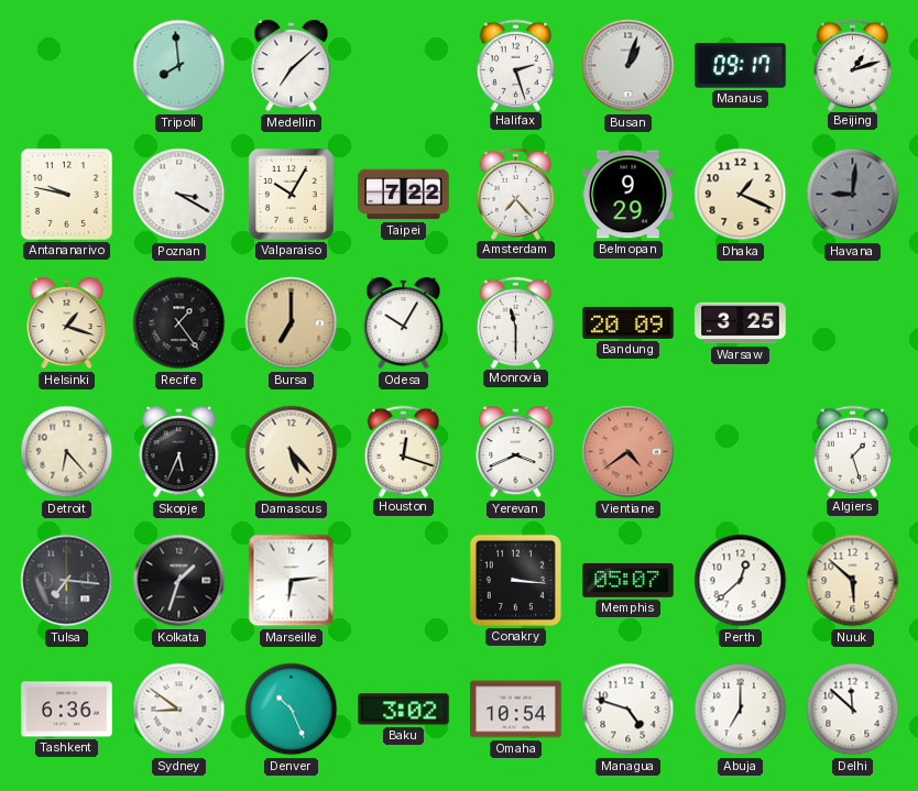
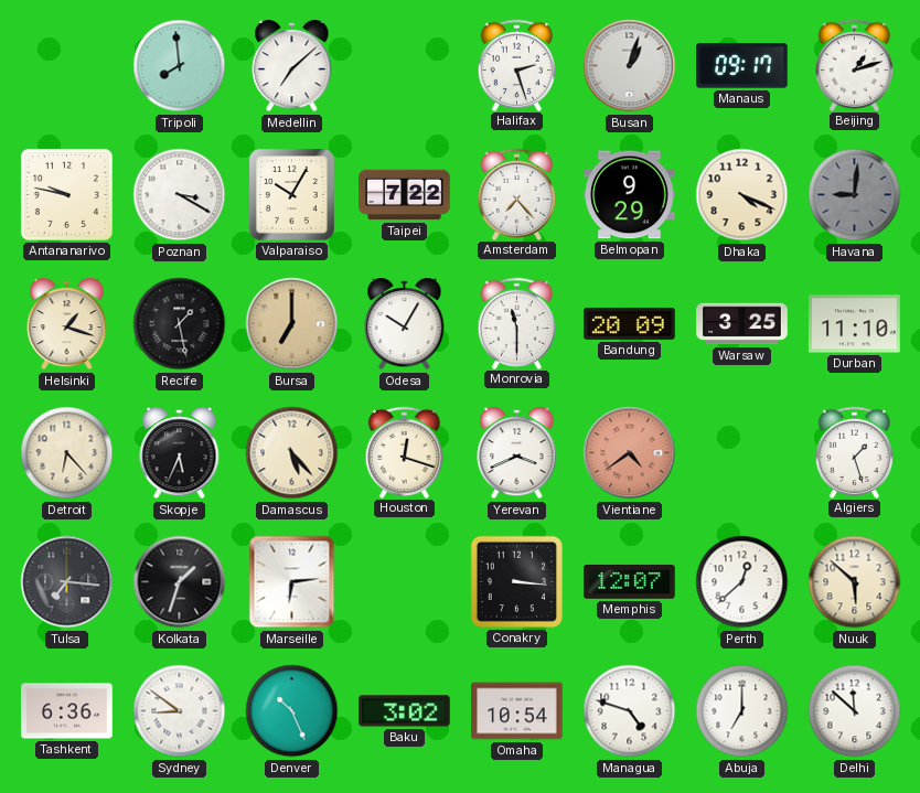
Dhaka: 1:19 -> 4:19 (742, 195)
Recife: 1:24 -> 1:28 (180, 324)
Durban: none -> 11:10 (855, 324)
Memphis: 05:07 -> 12:07 (630, 581)
